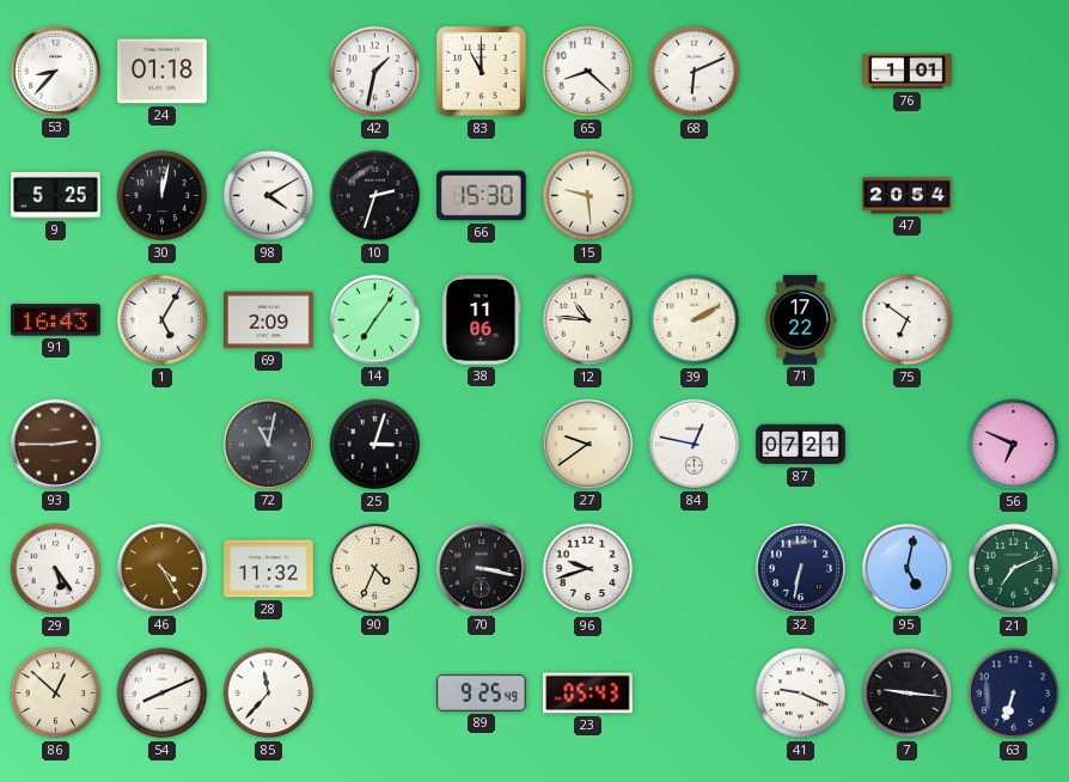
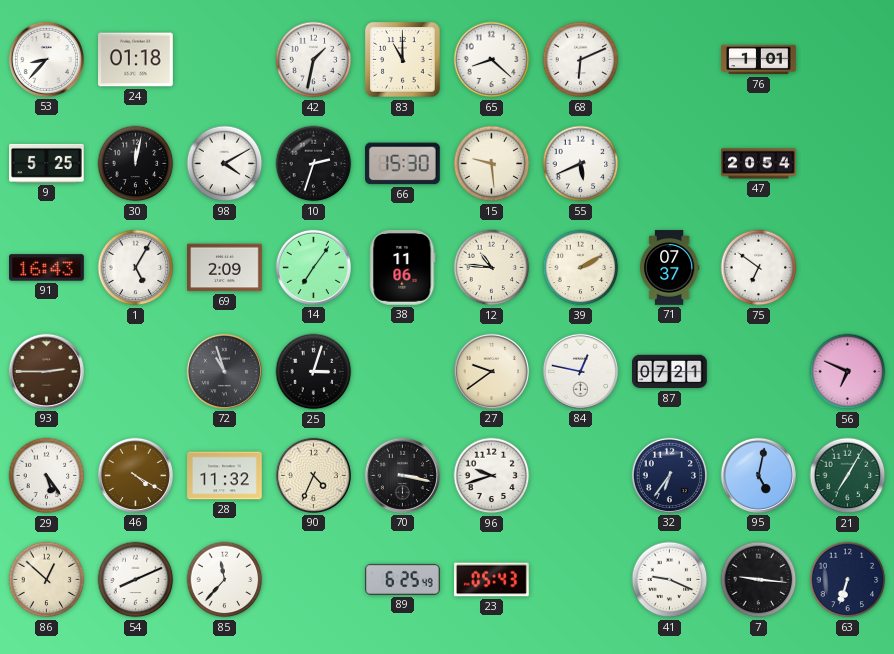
55: none -> 5:41 (581, 164)
71: 17:22 -> 07:37 (669, 268)
72: 11:02 -> 10:57 (224, 371)
46: 4:25 -> 4:20 (135, 475)
32: 6:32 -> 6:36 (669, 475)
21: 7:11 -> 7:05 (848, 476)
89: 9:25 -> 6:25 (403, 579)
